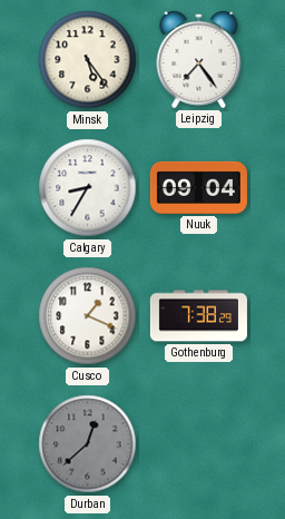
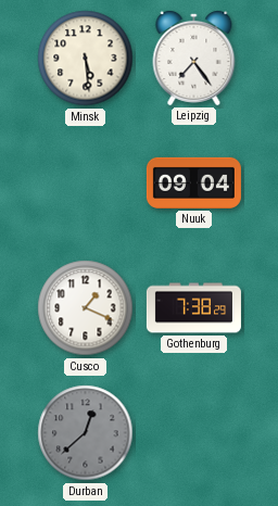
Minsk: 5:24 -> 5:29 (86, 59)
Calgary: 8:35 -> none (88, 188)
